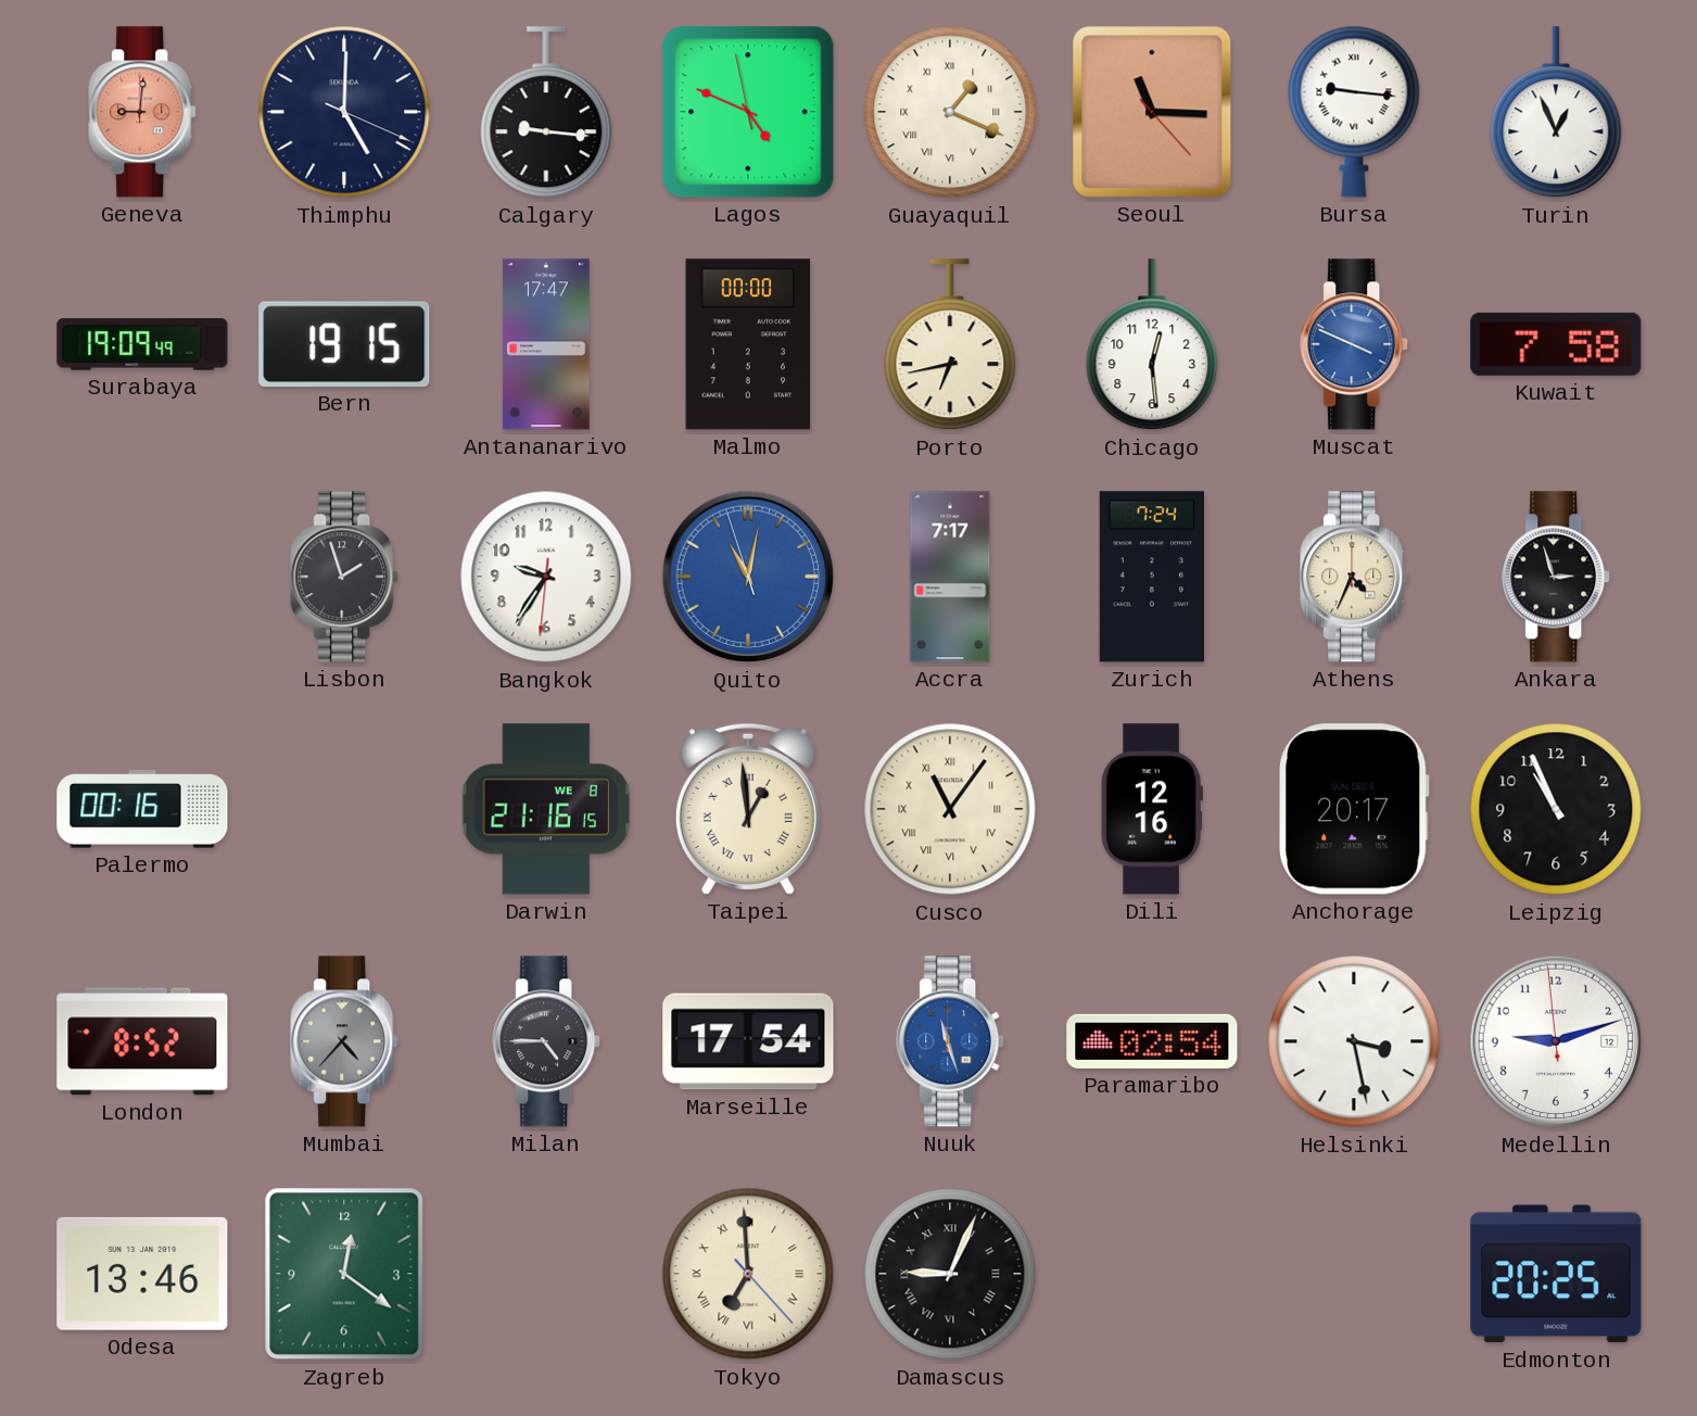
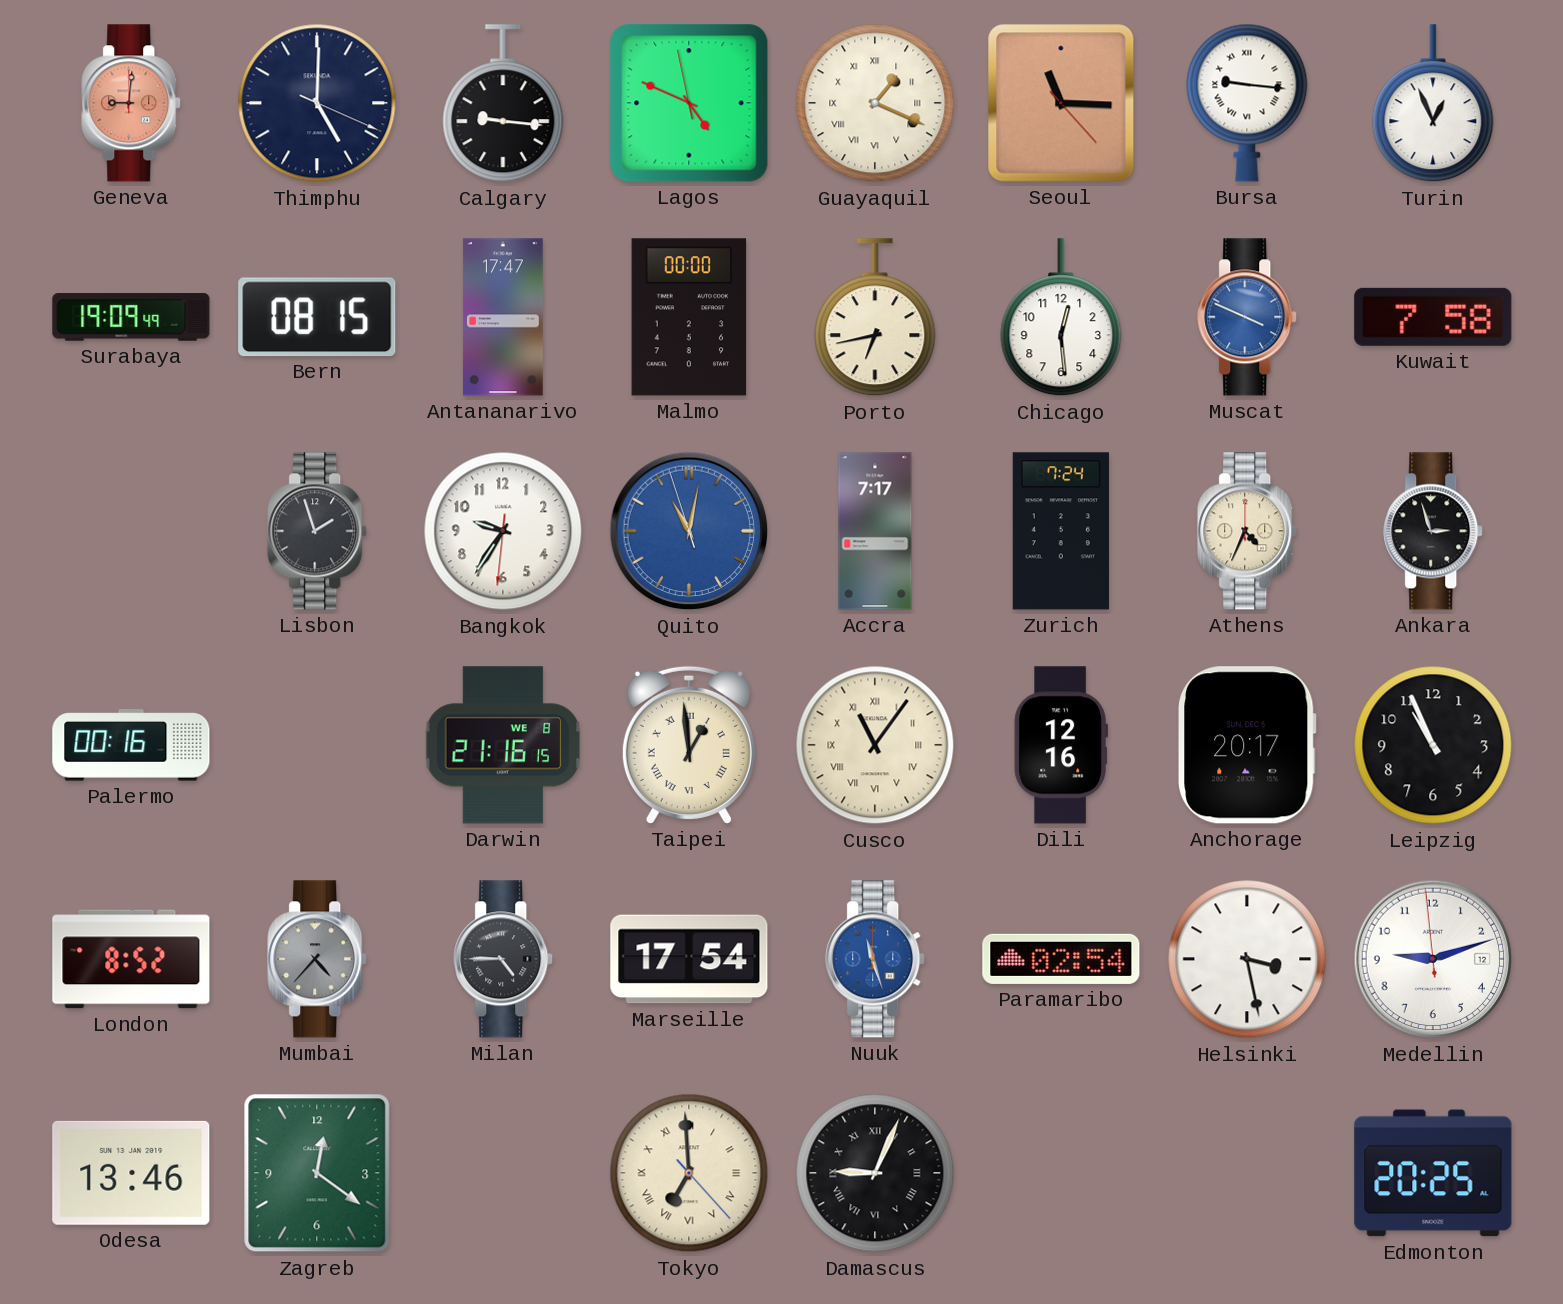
Bern: 19:15 -> 08:15 (317, 317)
